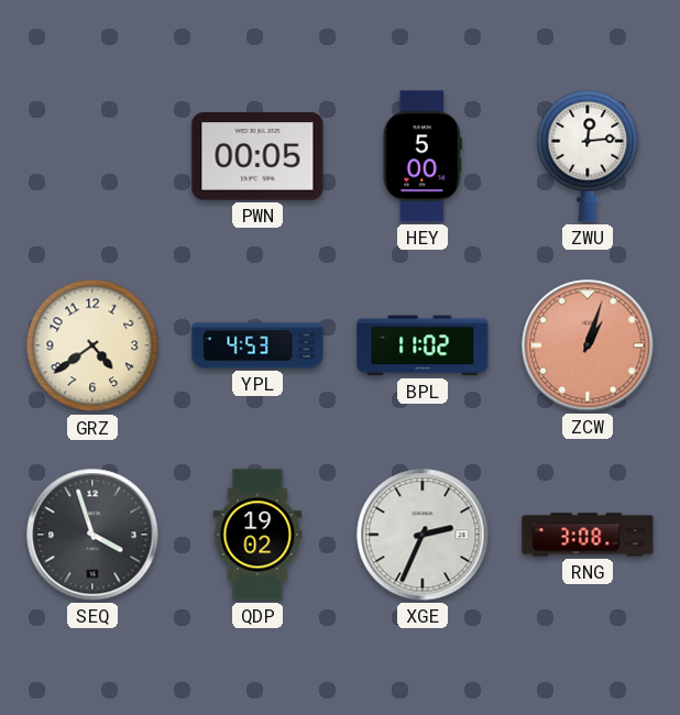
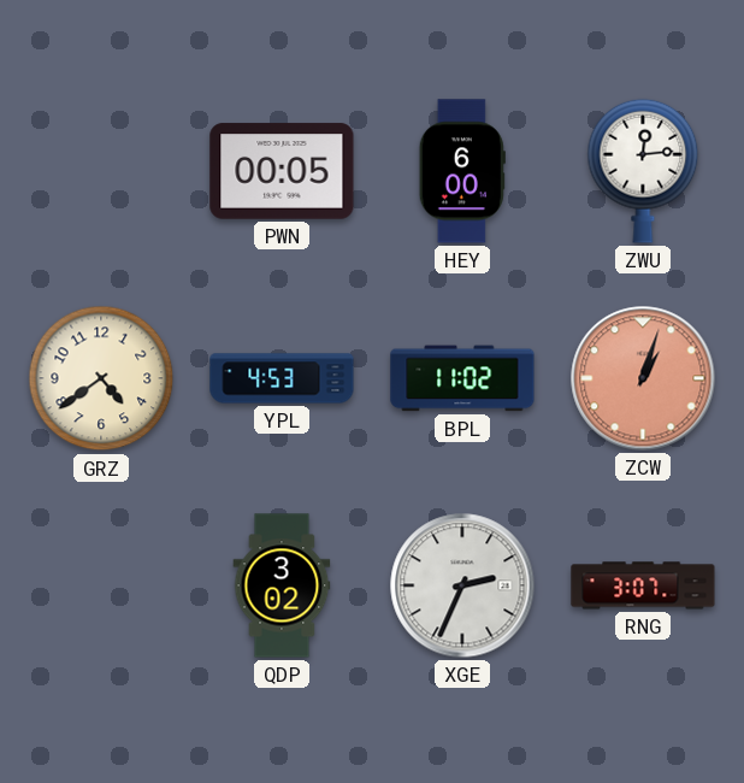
HEY: 5:00 -> 6:00 (462, 171)
SEQ: 3:57 -> none (92, 535)
QDP: 19:02 -> 3:02 (282, 585)
RNG: 3:08 -> 3:07 (643, 585)
